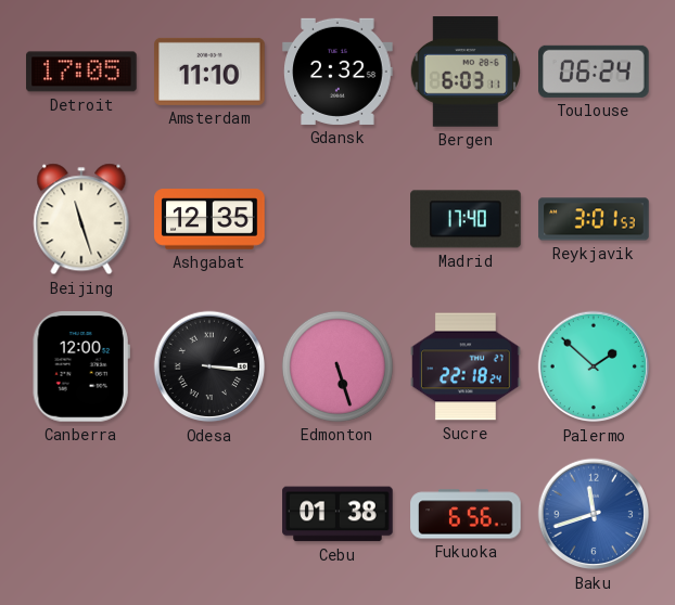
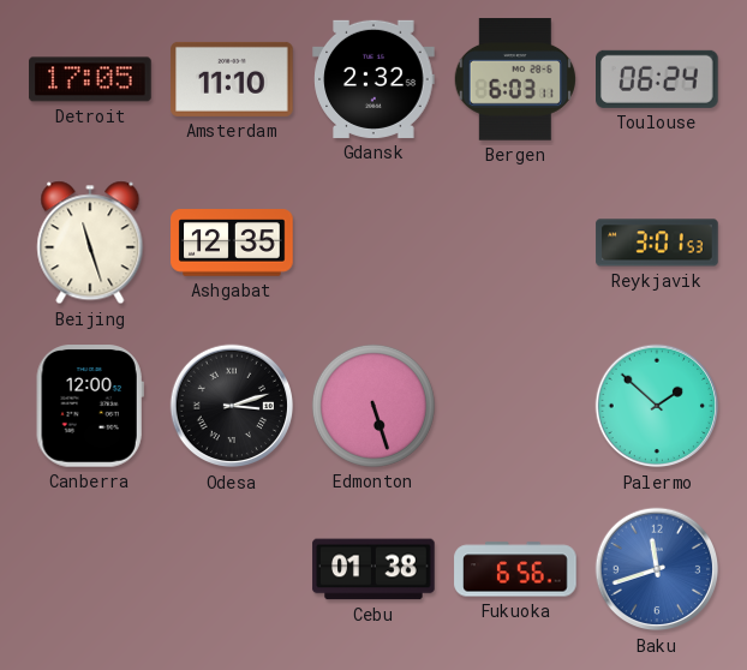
Madrid: 17:40 -> none (466, 219)
Odesa: 3:16 -> 3:12 (232, 406)
Sucre: 22:18 -> none (466, 366)
